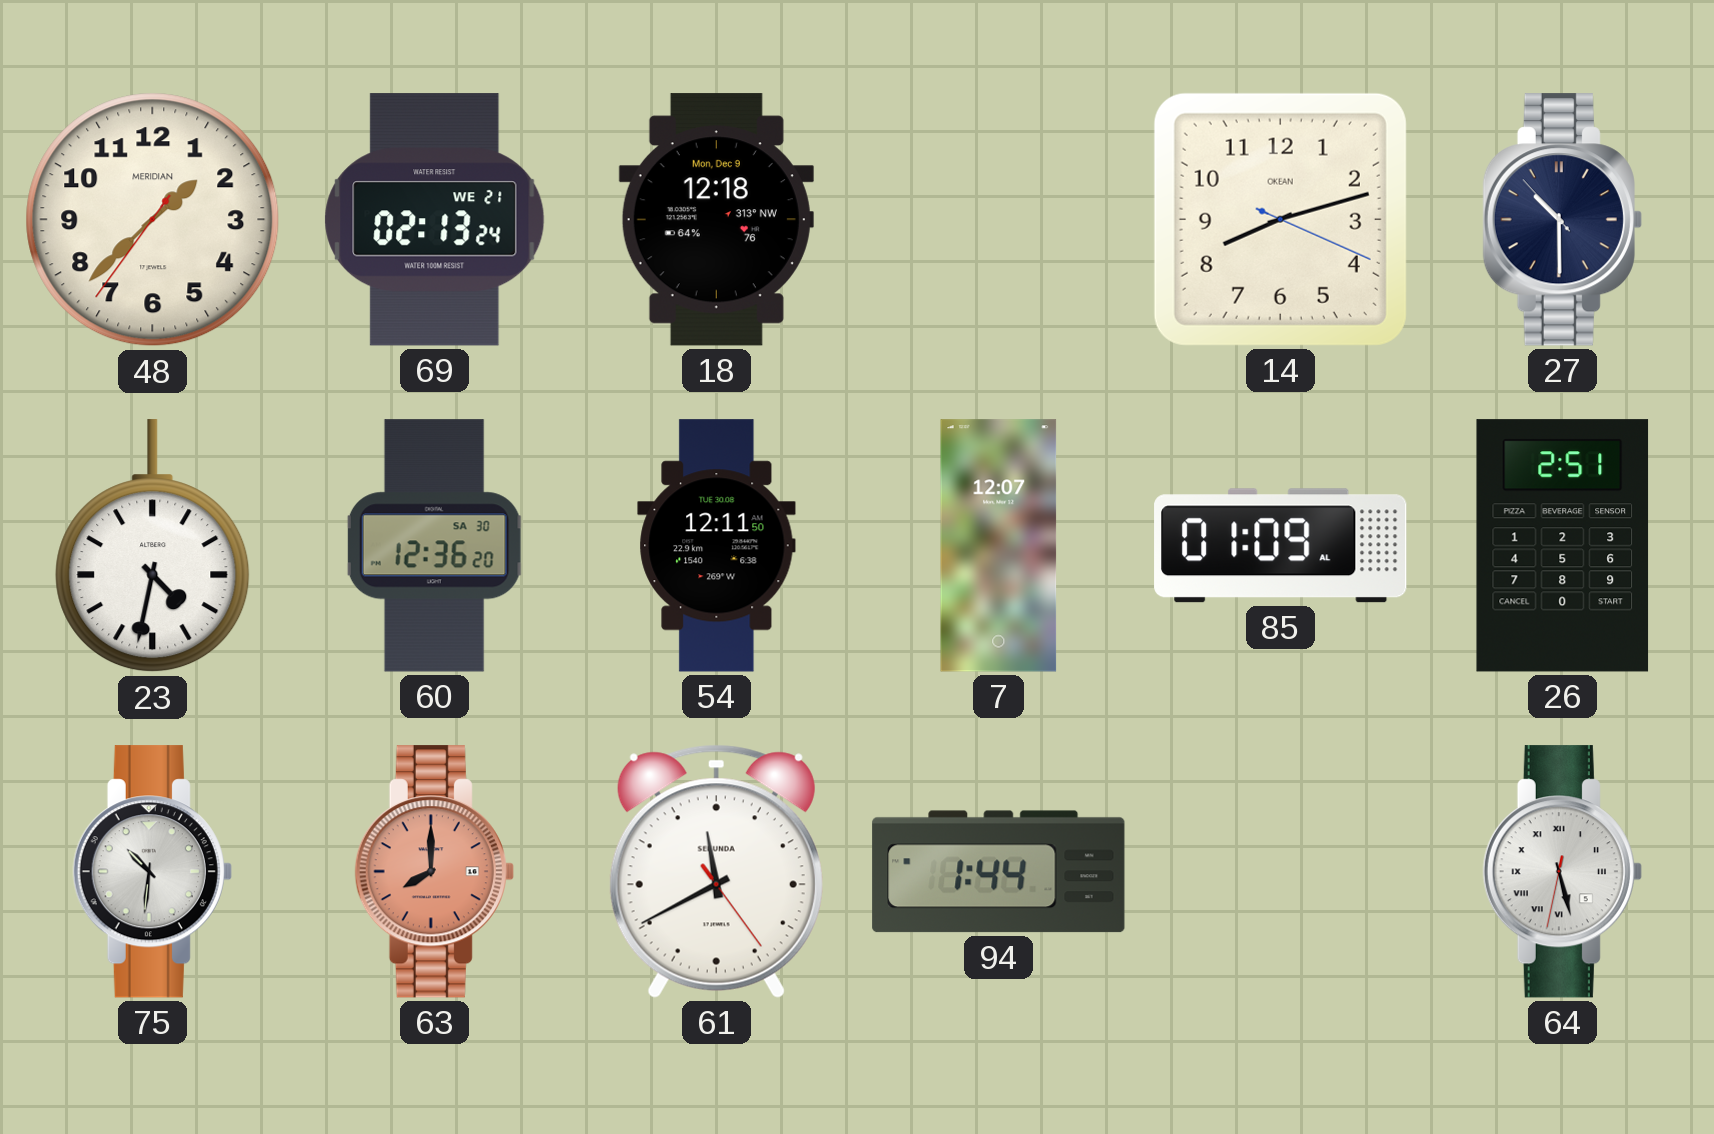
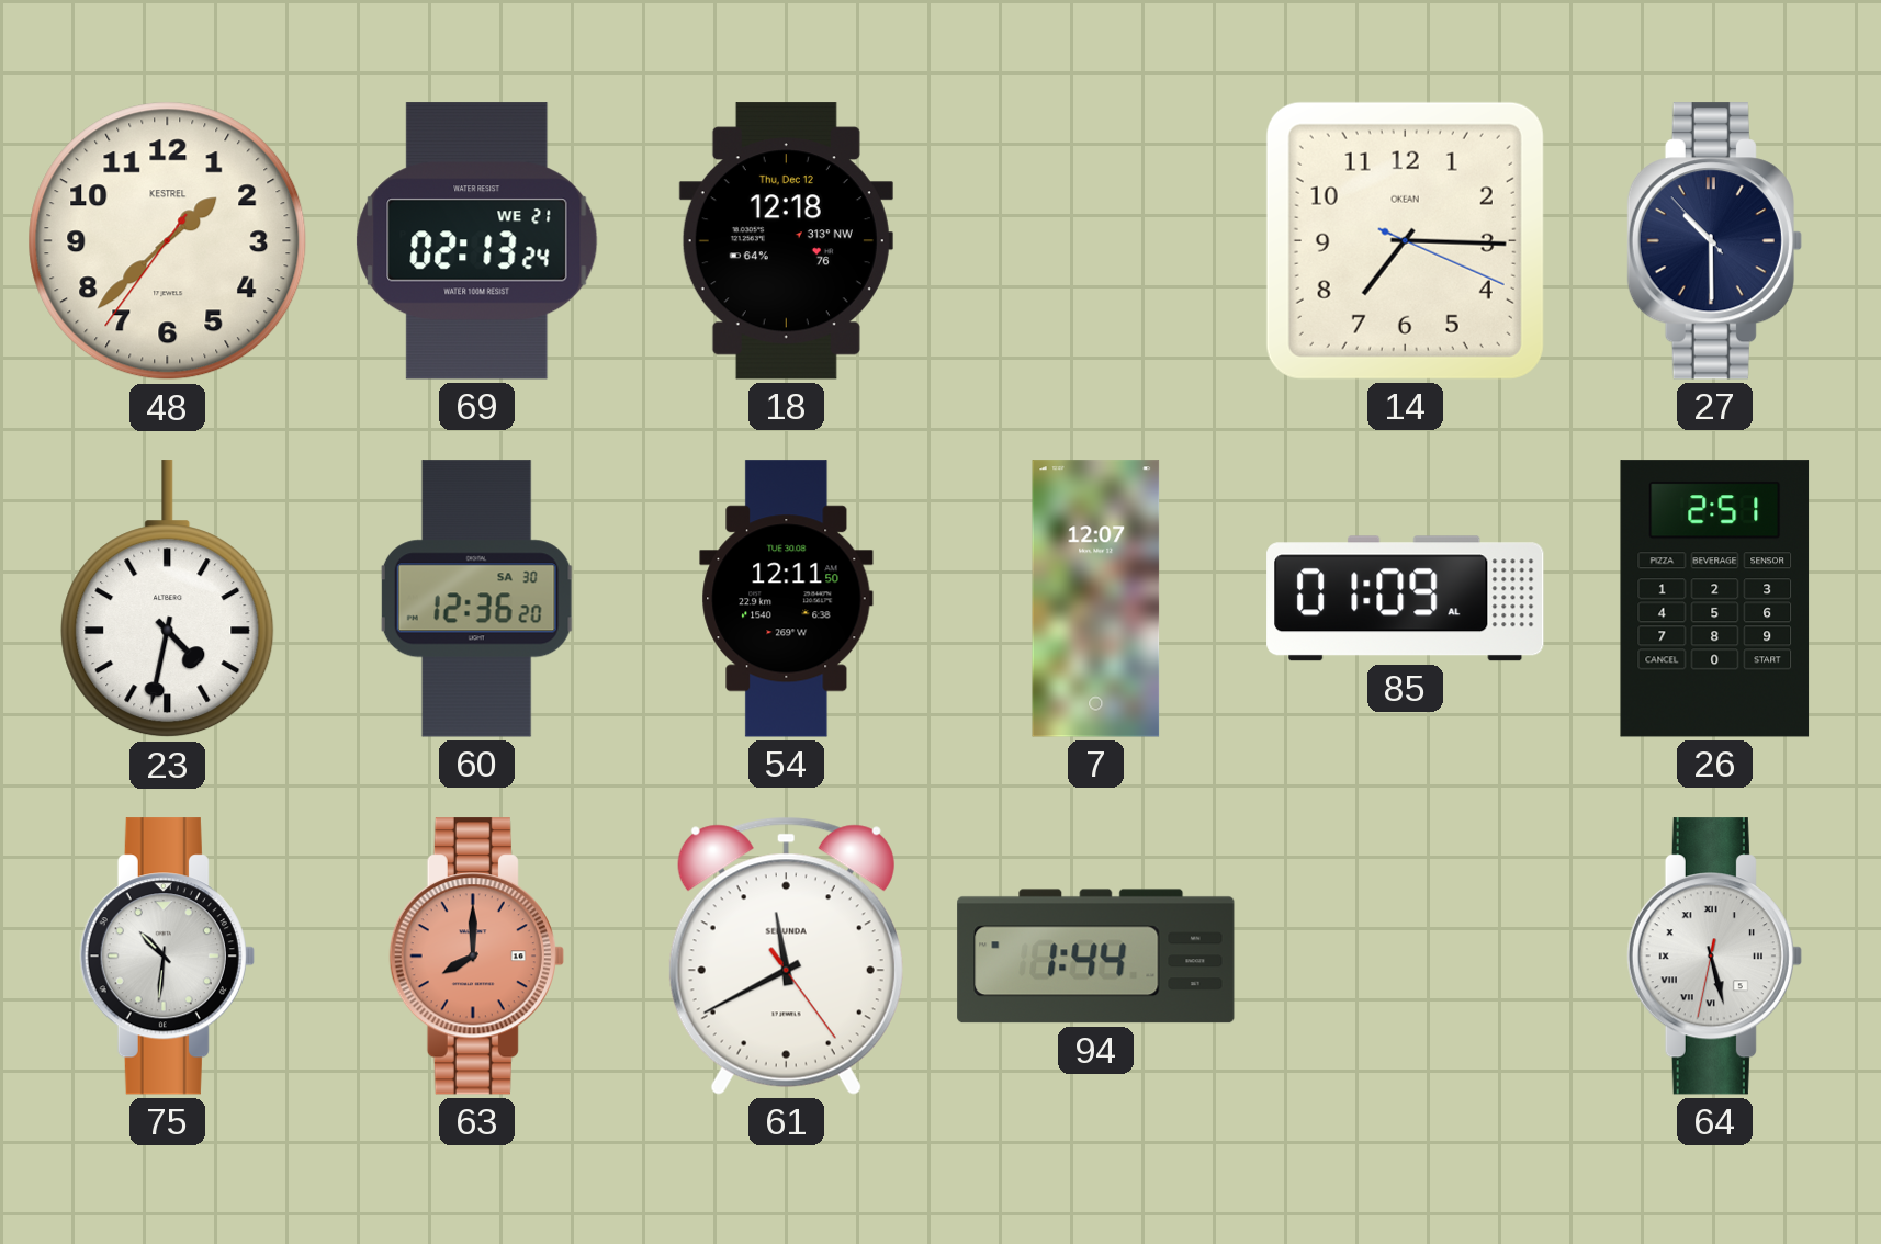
48 brand: MERIDIAN -> KESTREL (168, 241)
18 date: Mon, Dec 9 -> Thu, Dec 12 (786, 241)
14: 8:12 -> 7:15 (1405, 240)
